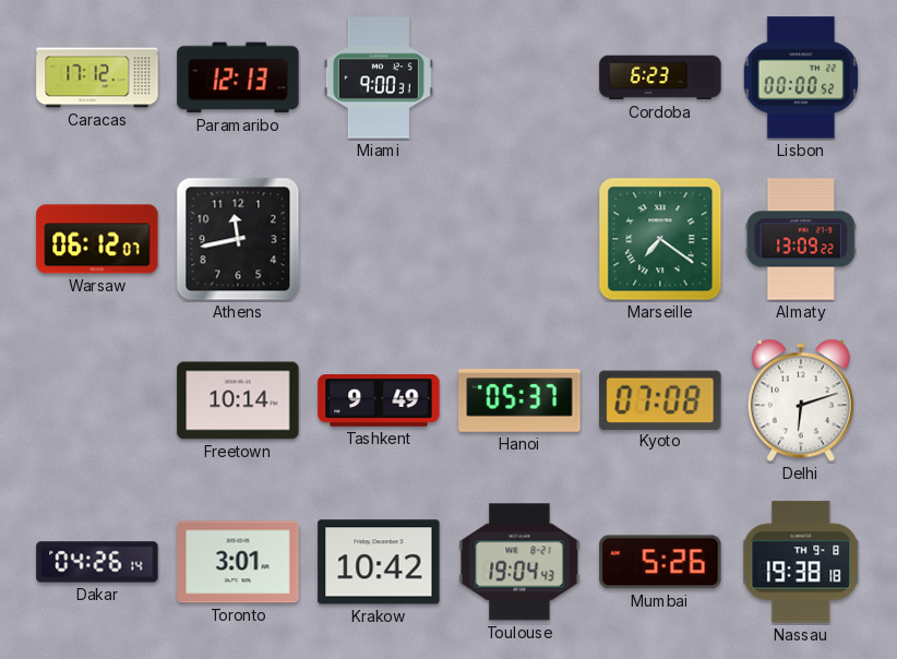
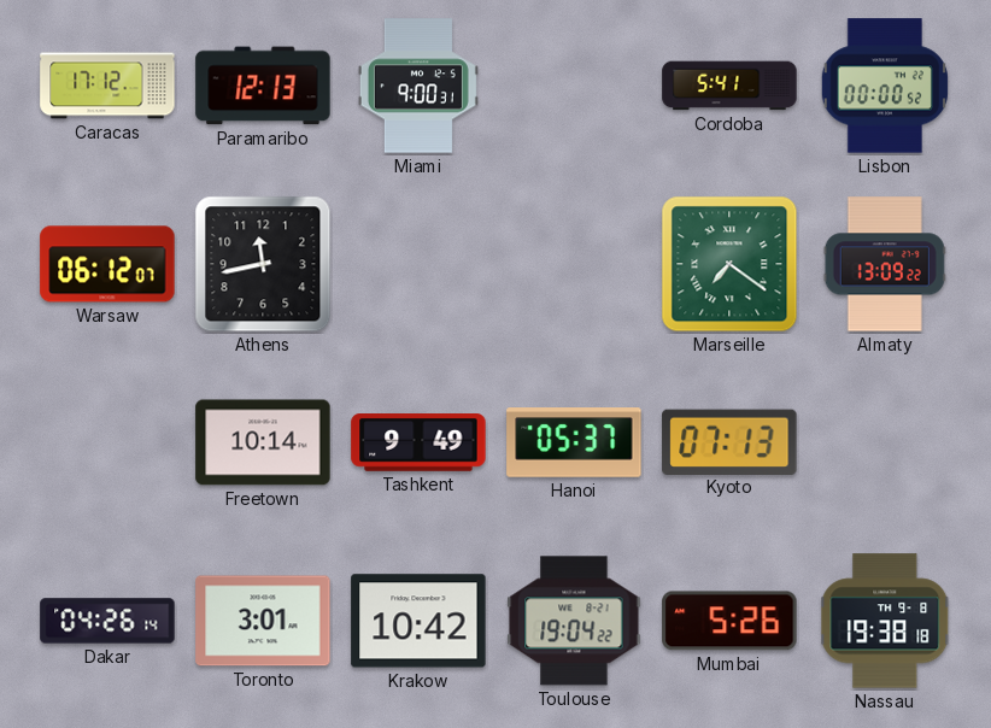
Cordoba: 6:23 -> 5:41 (729, 86)
Kyoto: 07:08 -> 07:13 (729, 441)
Delhi: 6:12 -> none (801, 400)
Toulouse: 19:04:43 -> 19:04:22 (574, 621)
